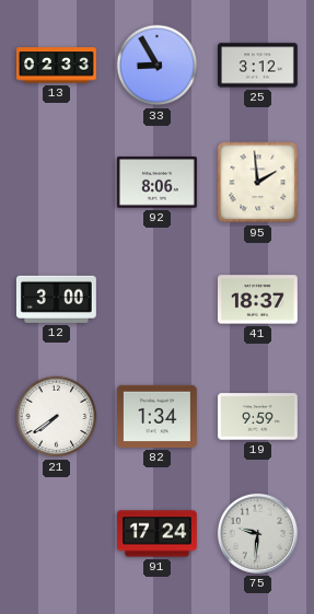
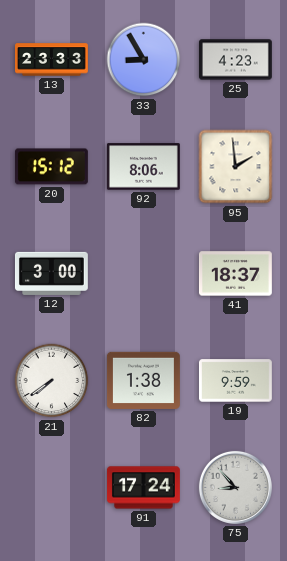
13: 02:33 -> 23:33 (52, 60)
25: 3:12 -> 4:23 (235, 60)
20: none -> 15:12 (51, 167)
82: 1:34 -> 1:38 (143, 380)
75: 9:31 -> 8:53 (235, 487)
